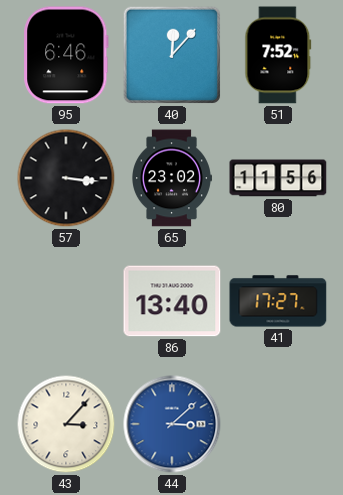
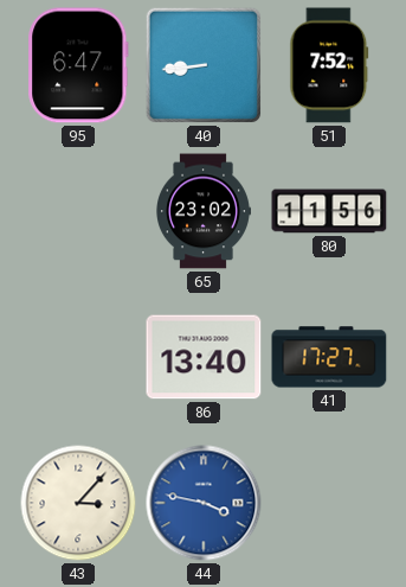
95: 6:46 -> 6:47 (78, 65)
40: 12:07 -> 8:44 (204, 65)
57: 3:16 -> none (66, 178)
44: 3:08 -> 3:47 (204, 503)
